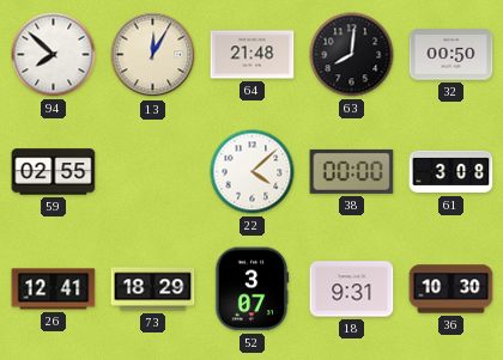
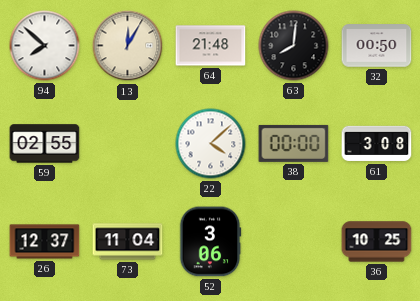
26: 12:41 -> 12:37 (45, 242)
73: 18:29 -> 11:04 (128, 242)
52: 3:07 -> 3:06 (210, 242)
18: 9:31 -> none (352, 289)
36: 10:30 -> 10:25 (377, 242)
